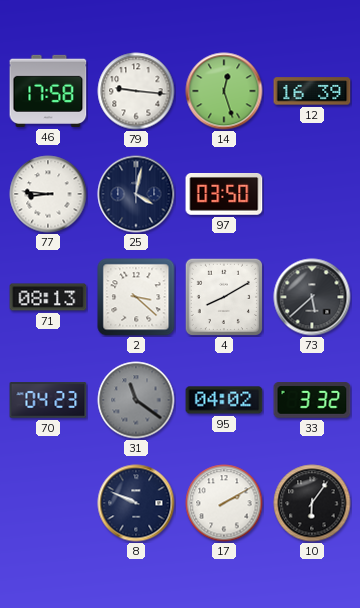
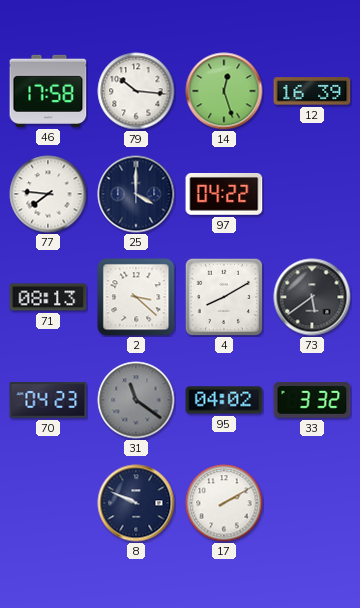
79: 9:16 -> 10:16 (136, 91)
77: 8:46 -> 7:46 (48, 194)
25: 4:02 -> 4:00 (136, 194)
97: 03:50 -> 04:22 (224, 195)
73: 5:38 -> 5:39 (312, 297)
10: 6:06 -> none (312, 503)
